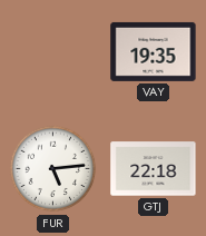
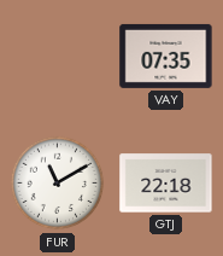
VAY: 19:35 -> 07:35 (166, 56)
FUR: 5:14 -> 11:10 (58, 184)
